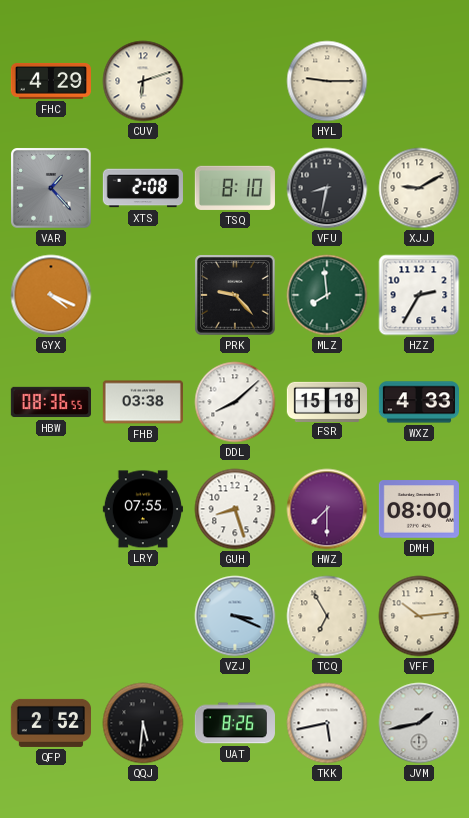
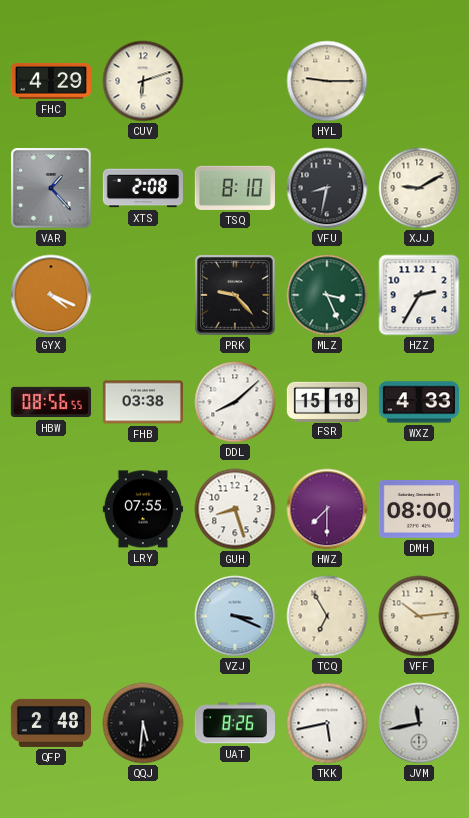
MLZ: 7:59 -> 3:26 (327, 295)
HBW: 08:36 -> 08:56 (50, 402)
QFP: 2:52 -> 2:48 (50, 723)
JVM: 1:43 -> 11:43 (419, 723)
